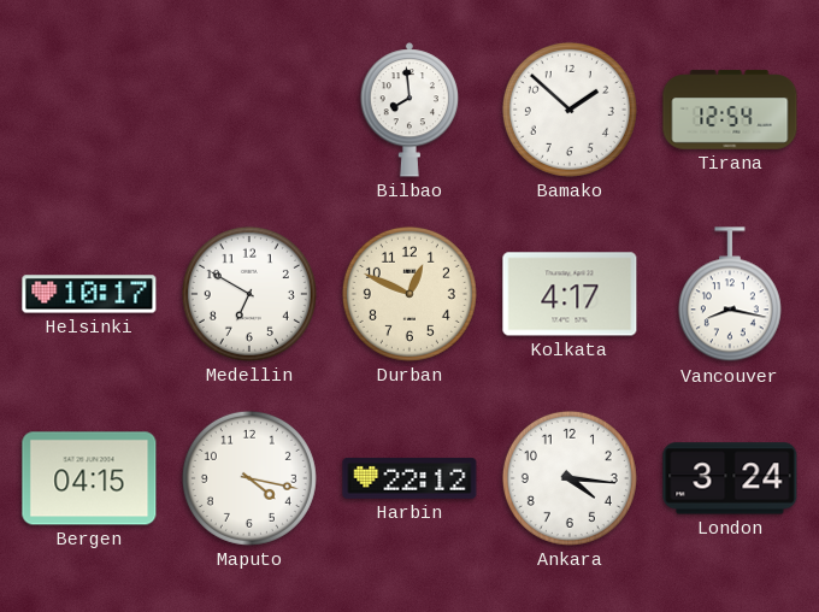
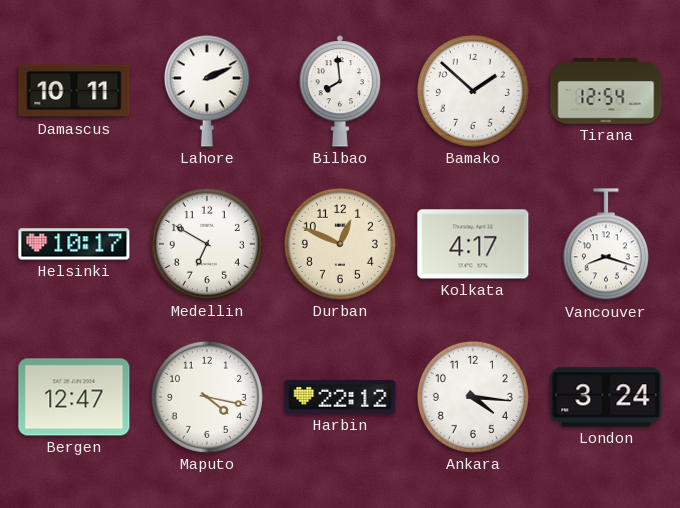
Damascus: none -> 10:11 (74, 91)
Lahore: none -> 2:11 (207, 91)
Vancouver: 8:17 -> 8:18 (606, 245)
Bergen: 04:15 -> 12:47 (74, 397)
